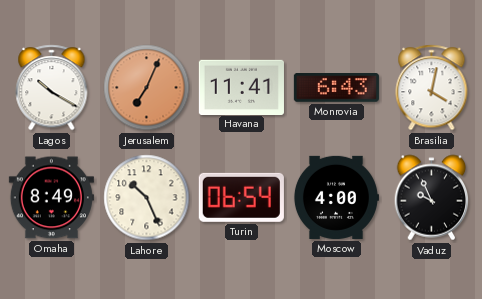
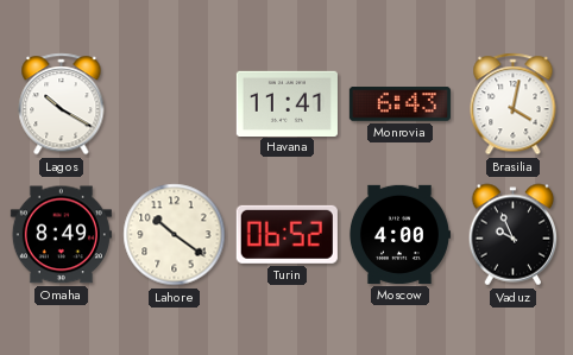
Jerusalem: 7:04 -> none (147, 88)
Lahore: 10:26 -> 10:21 (175, 235)
Turin: 06:54 -> 06:52 (286, 234)
